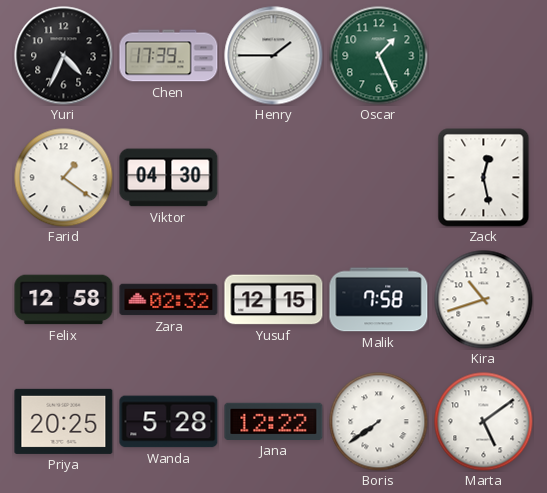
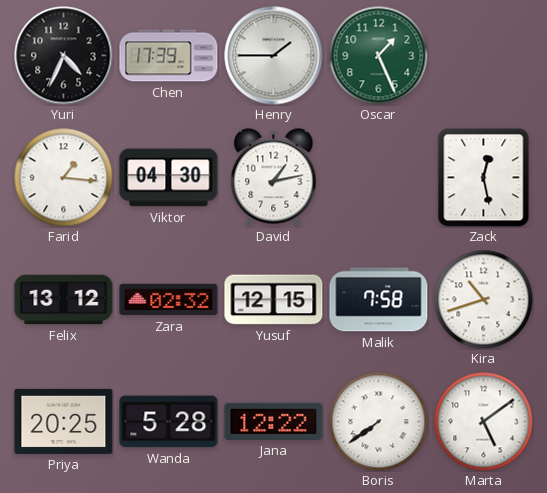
Farid: 1:21 -> 1:16 (64, 178)
David: none -> 1:13 (274, 178)
Felix: 12:58 -> 13:12 (64, 300)
